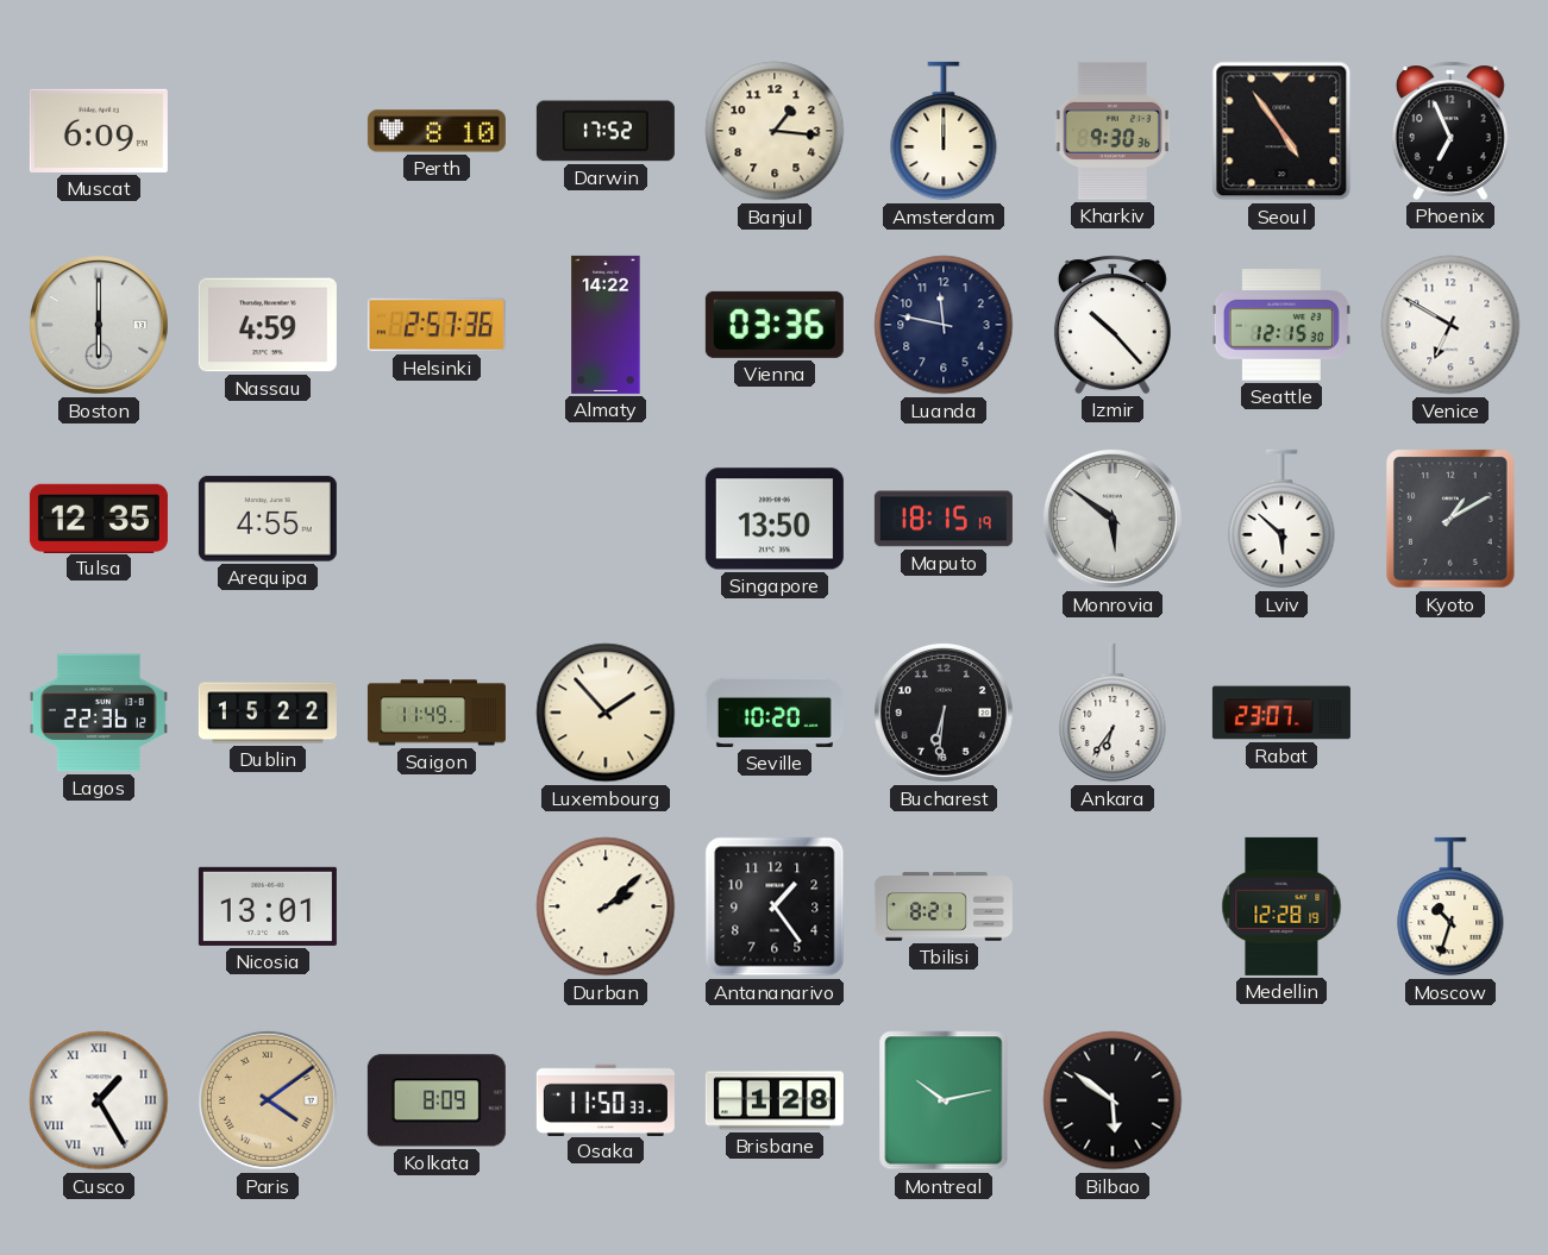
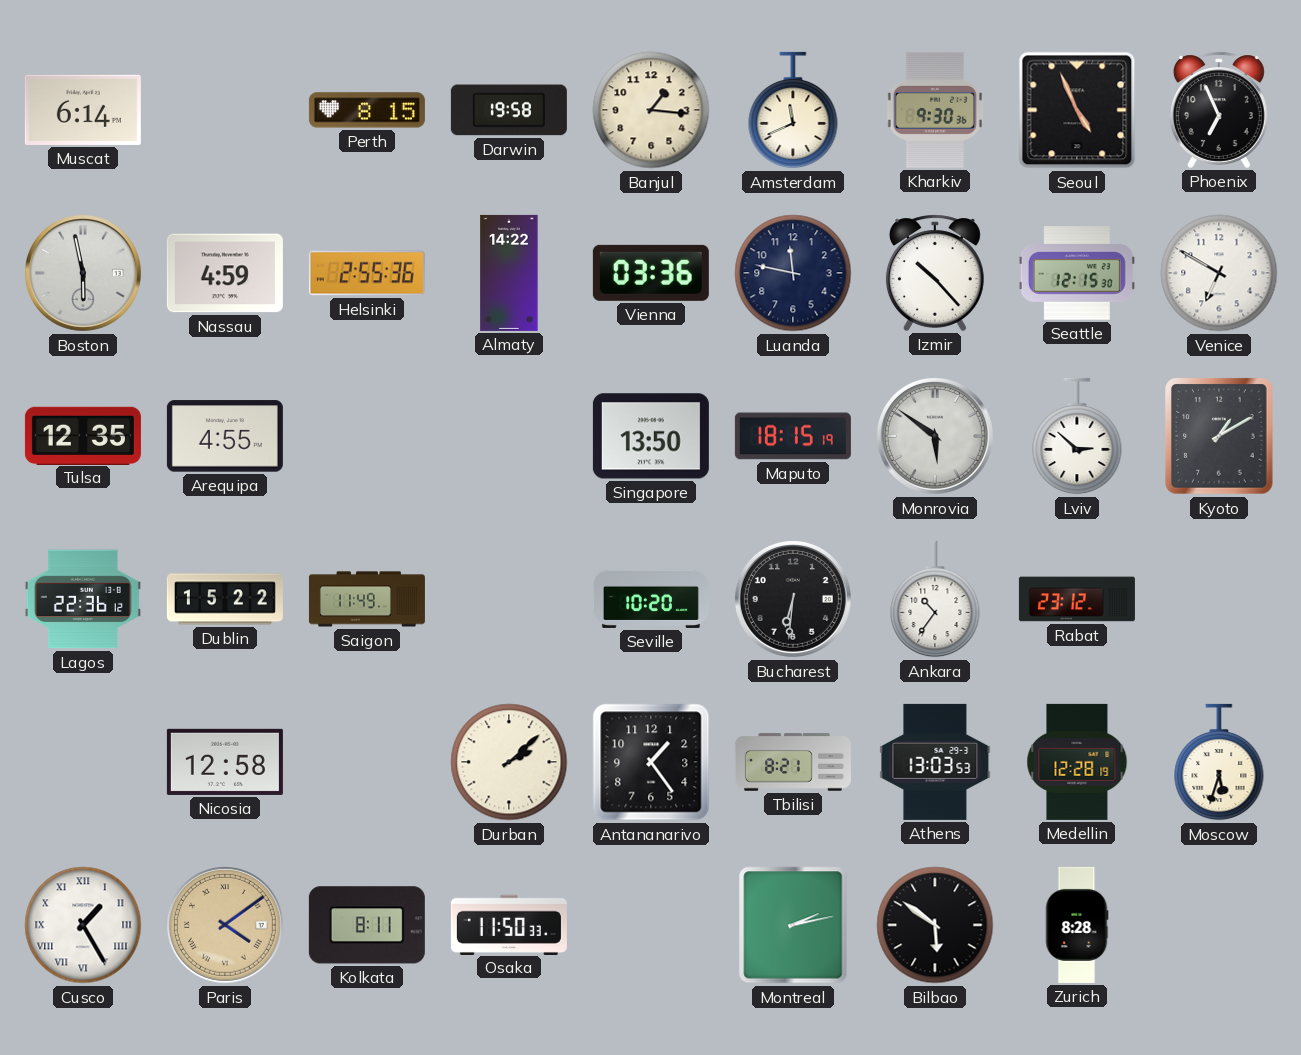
Muscat: 6:09 -> 6:14 (83, 110)
Perth: 8:10 -> 8:15 (367, 110)
Darwin: 17:52 -> 19:58 (509, 110)
Amsterdam: 12:00 -> 11:41 (793, 110)
Seoul: 4:54 -> 4:56 (1077, 110)
Boston: 6:00 -> 5:58 (83, 273)
Helsinki: 2:57 -> 2:55 (367, 273)
Lviv: 5:52 -> 2:52 (1077, 436)
Luxembourg: 1:53 -> none (606, 713)
Ankara: 6:36 -> 10:36 (935, 599)
Rabat: 23:07 -> 23:12 (1077, 599)
Nicosia: 13:01 -> 12:58 (225, 762)
Athens: none -> 13:03 (935, 762)
Moscow: 10:33 -> 5:33 (1219, 762)
Kolkata: 8:09 -> 8:11 (367, 925)
Brisbane: 1:28 -> none (775, 1100)
Montreal: 10:13 -> 2:13 (793, 925)
Zurich: none -> 8:28 (1077, 925)
